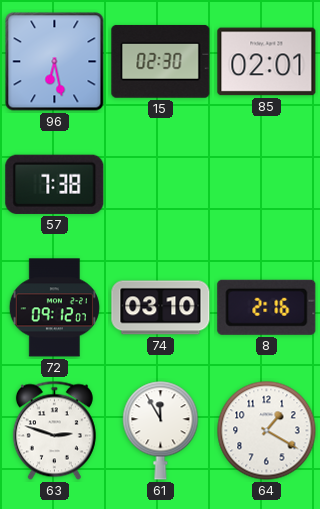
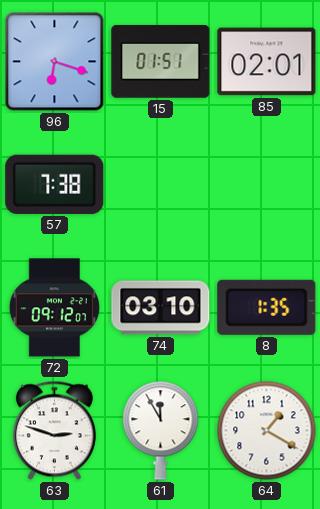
96: 6:28 -> 6:18 (55, 62)
15: 02:30 -> 01:51 (161, 61)
8: 2:16 -> 1:35 (267, 307)
